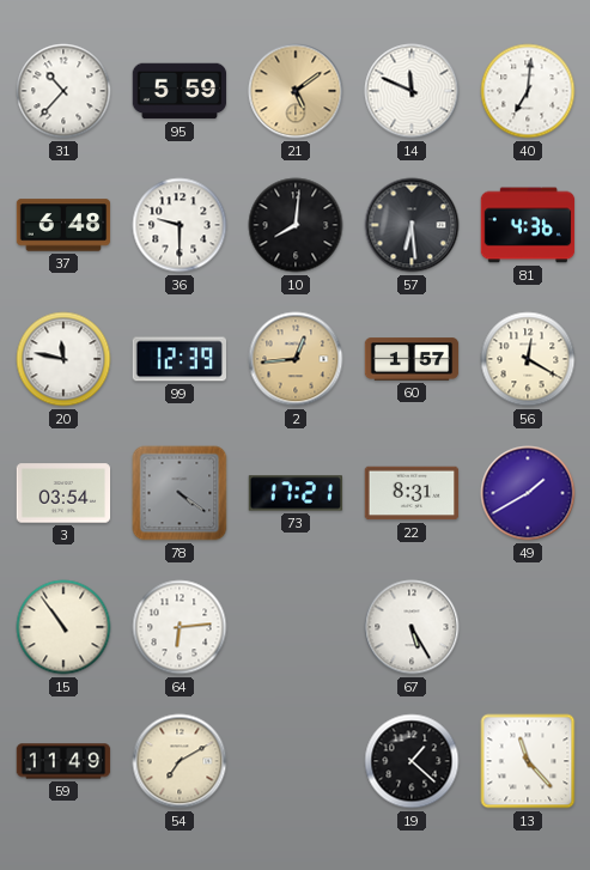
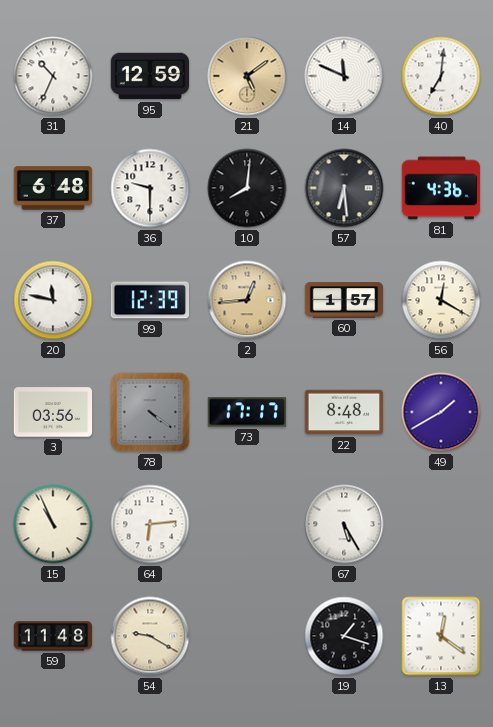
31: 10:37 -> 10:34 (53, 76)
95: 5:59 -> 12:59 (150, 76)
3: 03:54 -> 03:56 (53, 412)
73: 17:21 -> 17:17 (247, 412)
22: 8:31 -> 8:48 (344, 412)
15: 10:54 -> 10:56 (53, 524)
59: 11:49 -> 11:48 (53, 636)
54: 7:10 -> 9:20 (150, 636)
19: 1:22 -> 1:18 (344, 636)
13: 11:23 -> 12:21 (441, 636)
